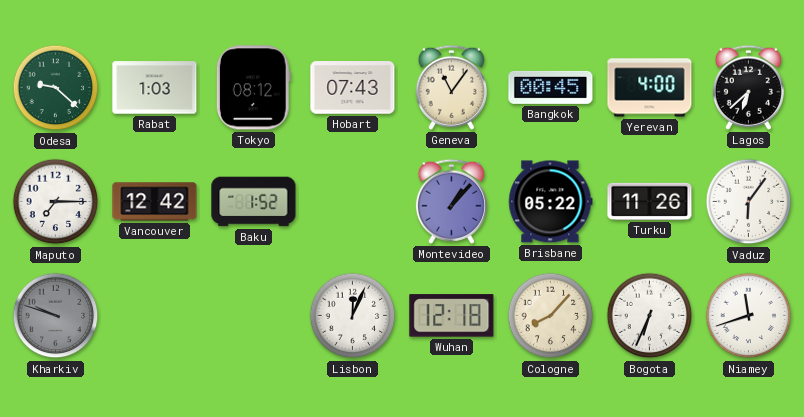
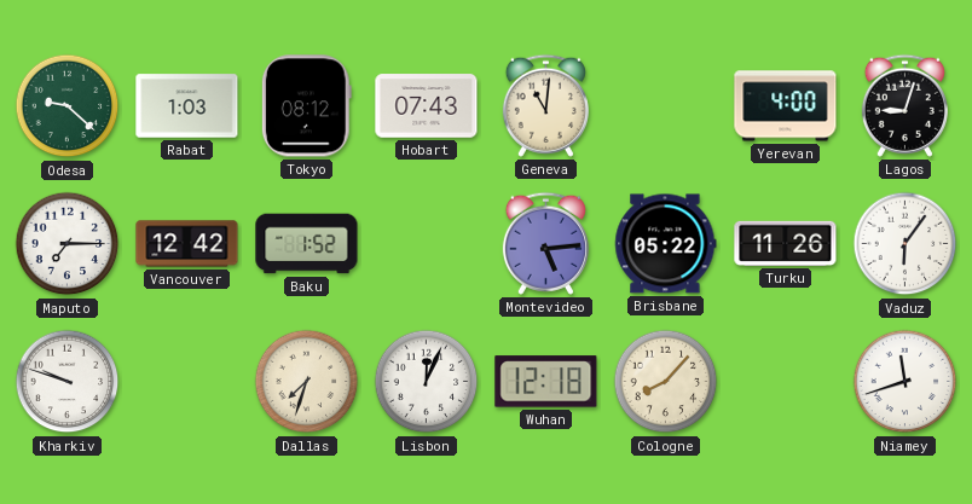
Geneva: 11:06 -> 11:01 (545, 105)
Bangkok: 00:45 -> none (551, 87)
Lagos: 6:38 -> 9:03 (904, 105)
Montevideo: 1:07 -> 5:14 (545, 243)
Kharkiv dial: grey -> white (68, 382)
Dallas: none -> 7:33 (307, 382)
Bogota: 6:34 -> none (650, 316)
